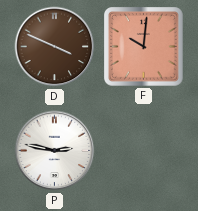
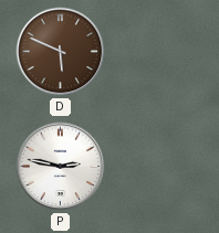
D: 3:49 -> 5:49 (61, 52)
F: 10:01 -> none (144, 47)
